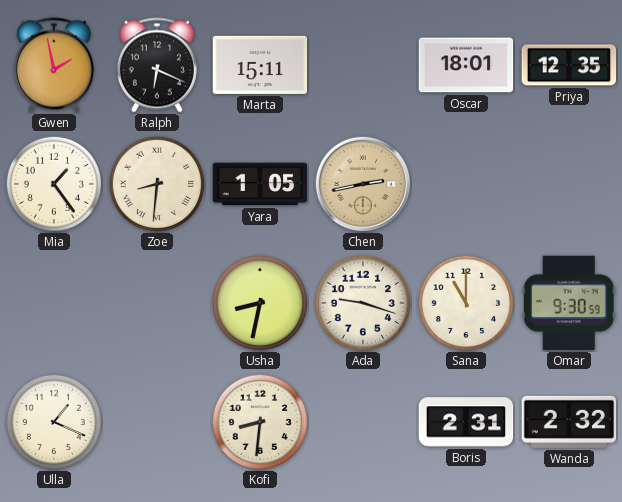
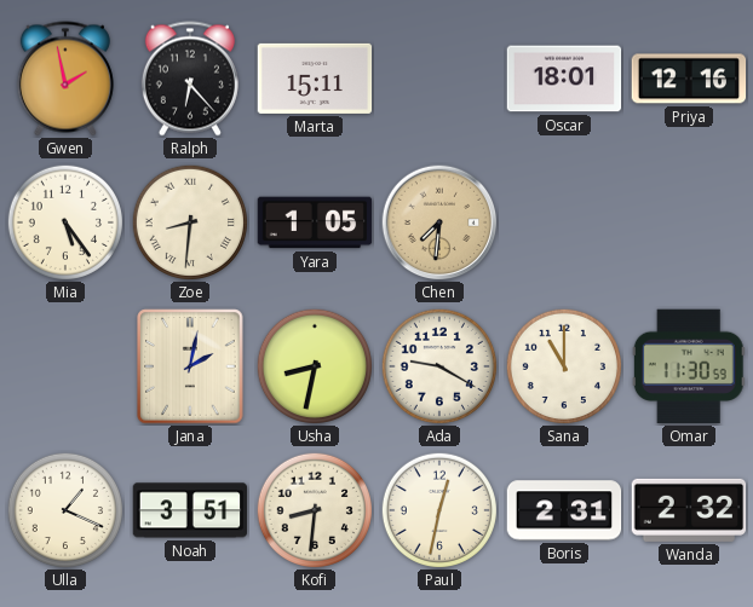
Ralph: 6:19 -> 6:23 (190, 79)
Priya: 12:35 -> 12:16 (689, 79)
Mia: 1:24 -> 5:24 (64, 221)
Chen: 2:43 -> 7:31 (439, 222)
Jana: none -> 2:02 (190, 366)
Ada: 9:18 -> 9:20 (438, 365)
Omar: 9:30 -> 11:30 (689, 366)
Noah: none -> 3:51 (190, 510)
Paul: none -> 12:32 (438, 509)
